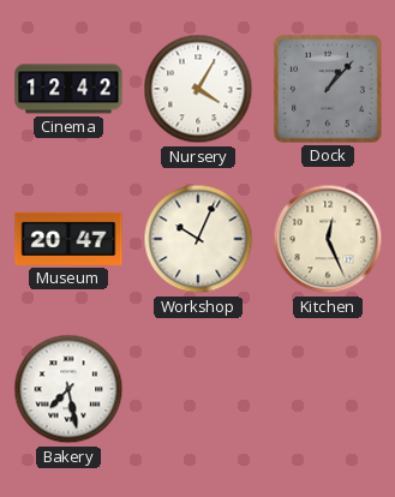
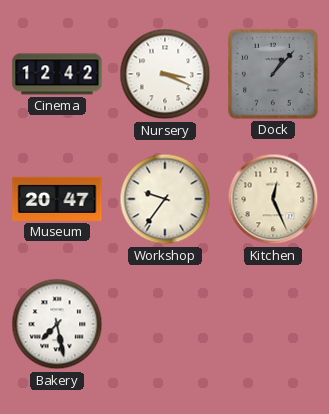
Nursery: 4:05 -> 3:19 (165, 74)
Workshop: 10:04 -> 9:36 (165, 199)
